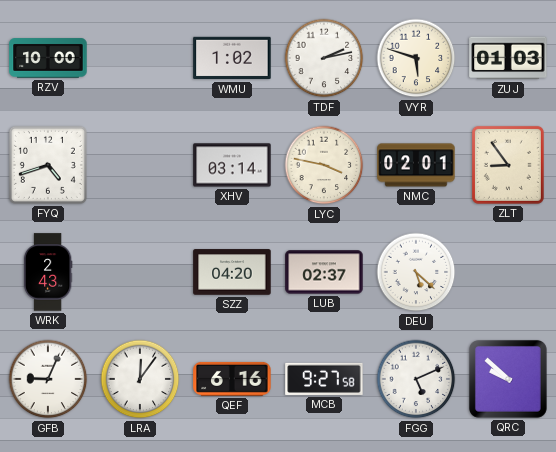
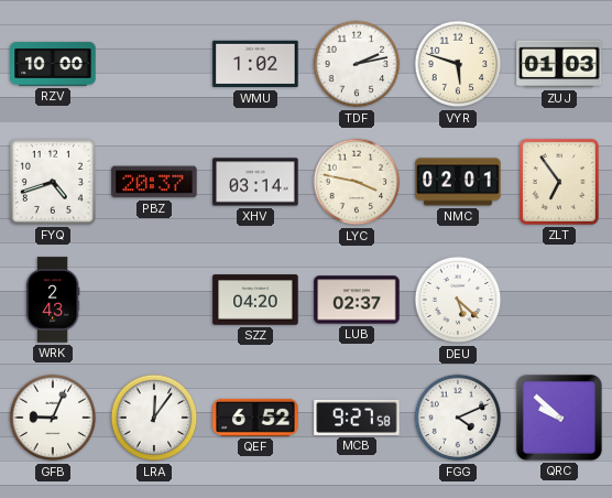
PBZ: none -> 20:37 (154, 182)
ZLT: 8:54 -> 6:54 (559, 182)
QEF: 6:16 -> 6:52 (255, 418)
FGG: 5:11 -> 4:11 (458, 418)
